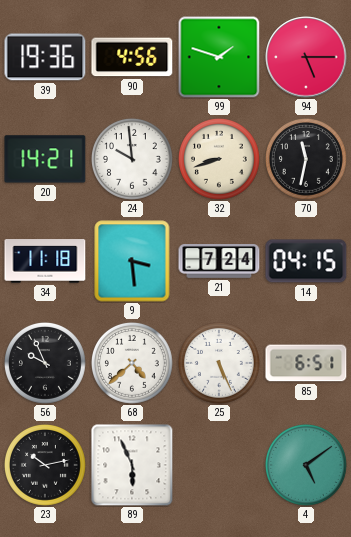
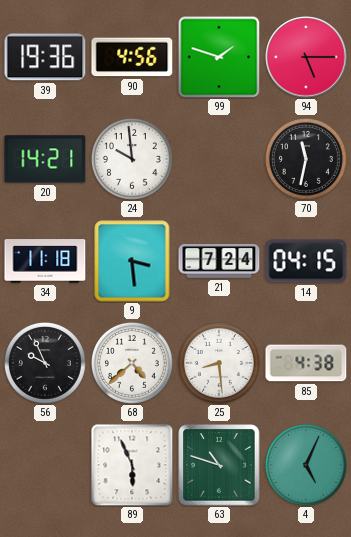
32: 8:42 -> none (219, 159)
25: 5:26 -> 8:29 (219, 363)
85: 6:51 -> 4:38 (306, 363)
23: 10:13 -> none (45, 465)
63: none -> 10:48 (219, 465)
4: 5:09 -> 5:04 (306, 465)
